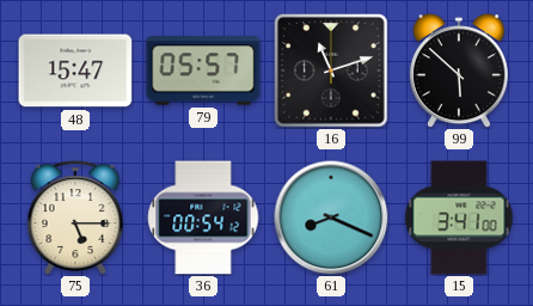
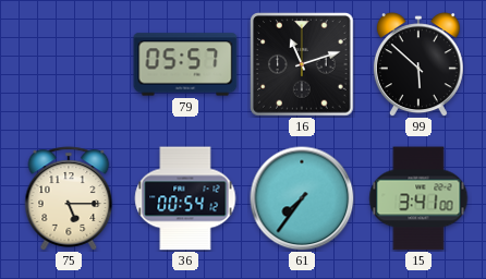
48: 15:47 -> none (75, 71)
61: 8:19 -> 7:36 (302, 198)
